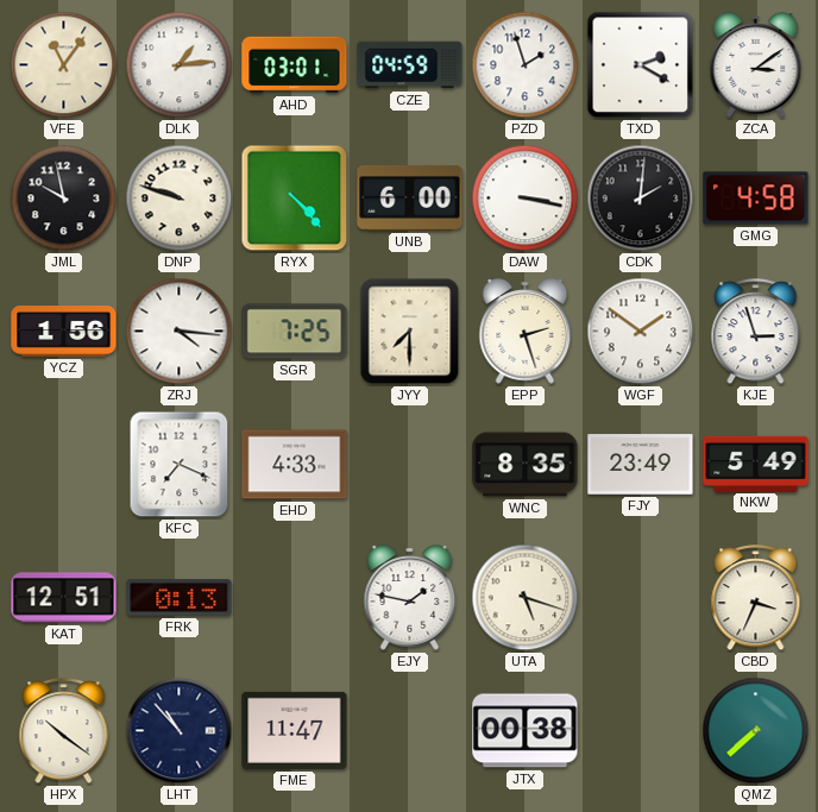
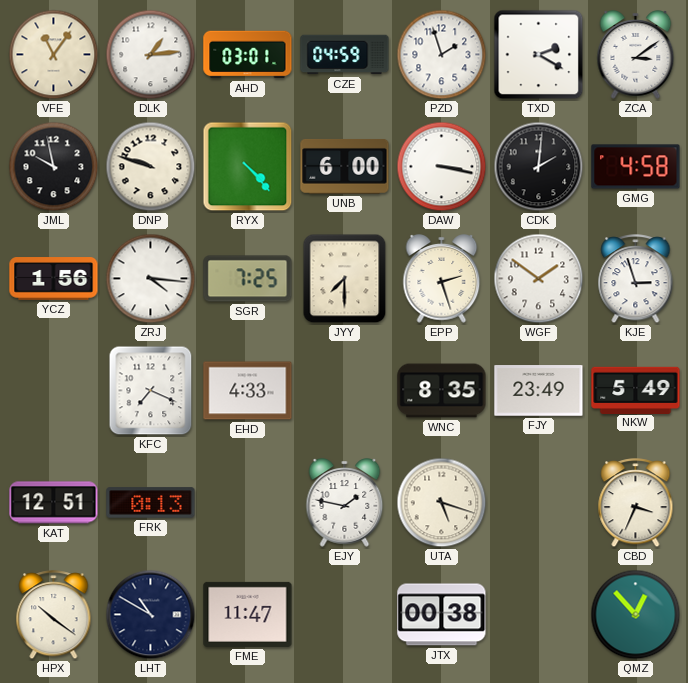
LHT: 10:53 -> 10:50 (151, 615)
QMZ: 7:38 -> 12:53 (636, 615)
